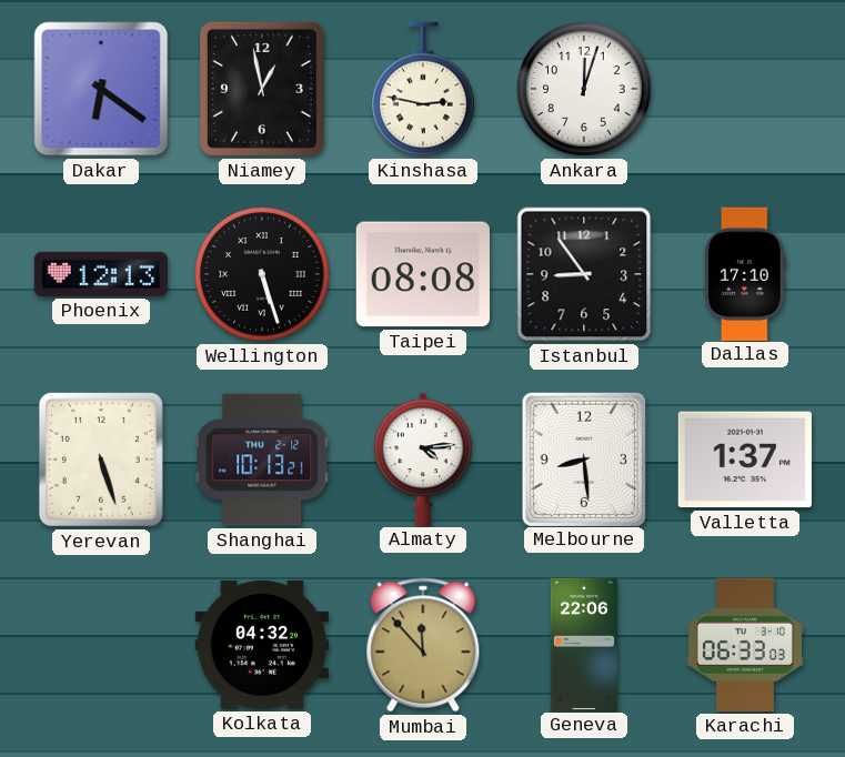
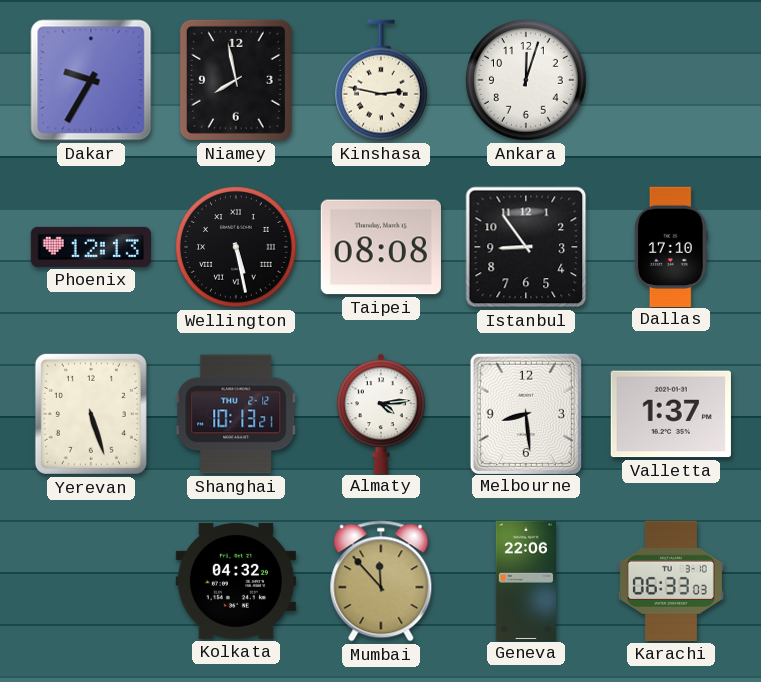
Dakar: 6:21 -> 9:35 (91, 80)
Niamey: 12:58 -> 7:58 (236, 80)
Wellington: 5:27 -> 5:28 (236, 247)
